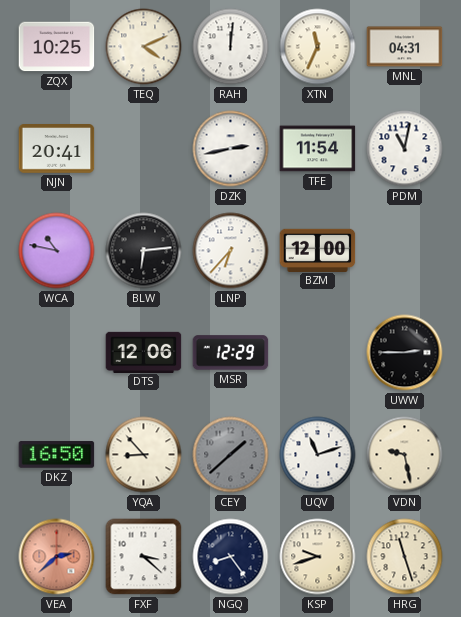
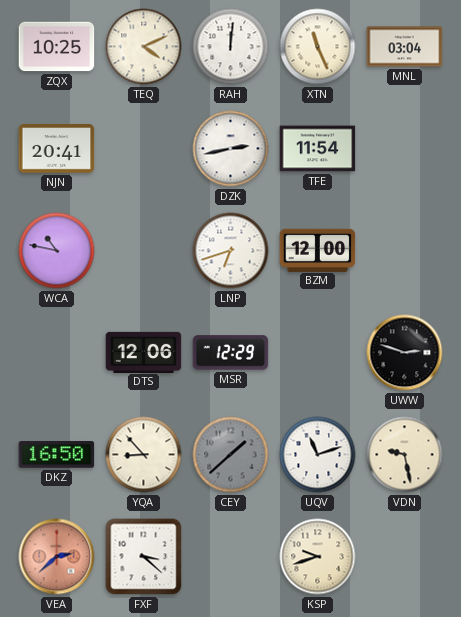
XTN: 11:34 -> 11:26 (318, 47)
MNL: 04:31 -> 03:04 (405, 47)
PDM: 11:02 -> none (405, 149)
BLW: 6:14 -> none (144, 251)
LNP: 6:37 -> 6:42 (231, 251)
UWW: 2:45 -> 2:48 (405, 353)
NGQ: 8:24 -> none (231, 557)
HRG: 11:27 -> none (405, 557)
